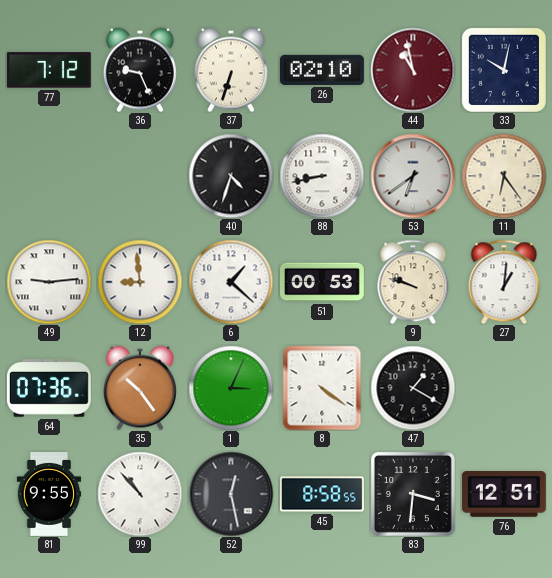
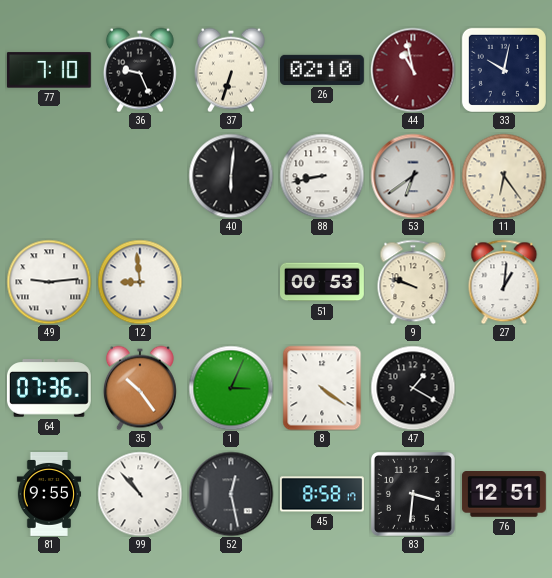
77: 7:12 -> 7:10 (49, 70)
40: 4:33 -> 6:01 (231, 176)
6: 1:22 -> none (231, 282)
45: 8:58:55 -> 8:58:17 (322, 494)
